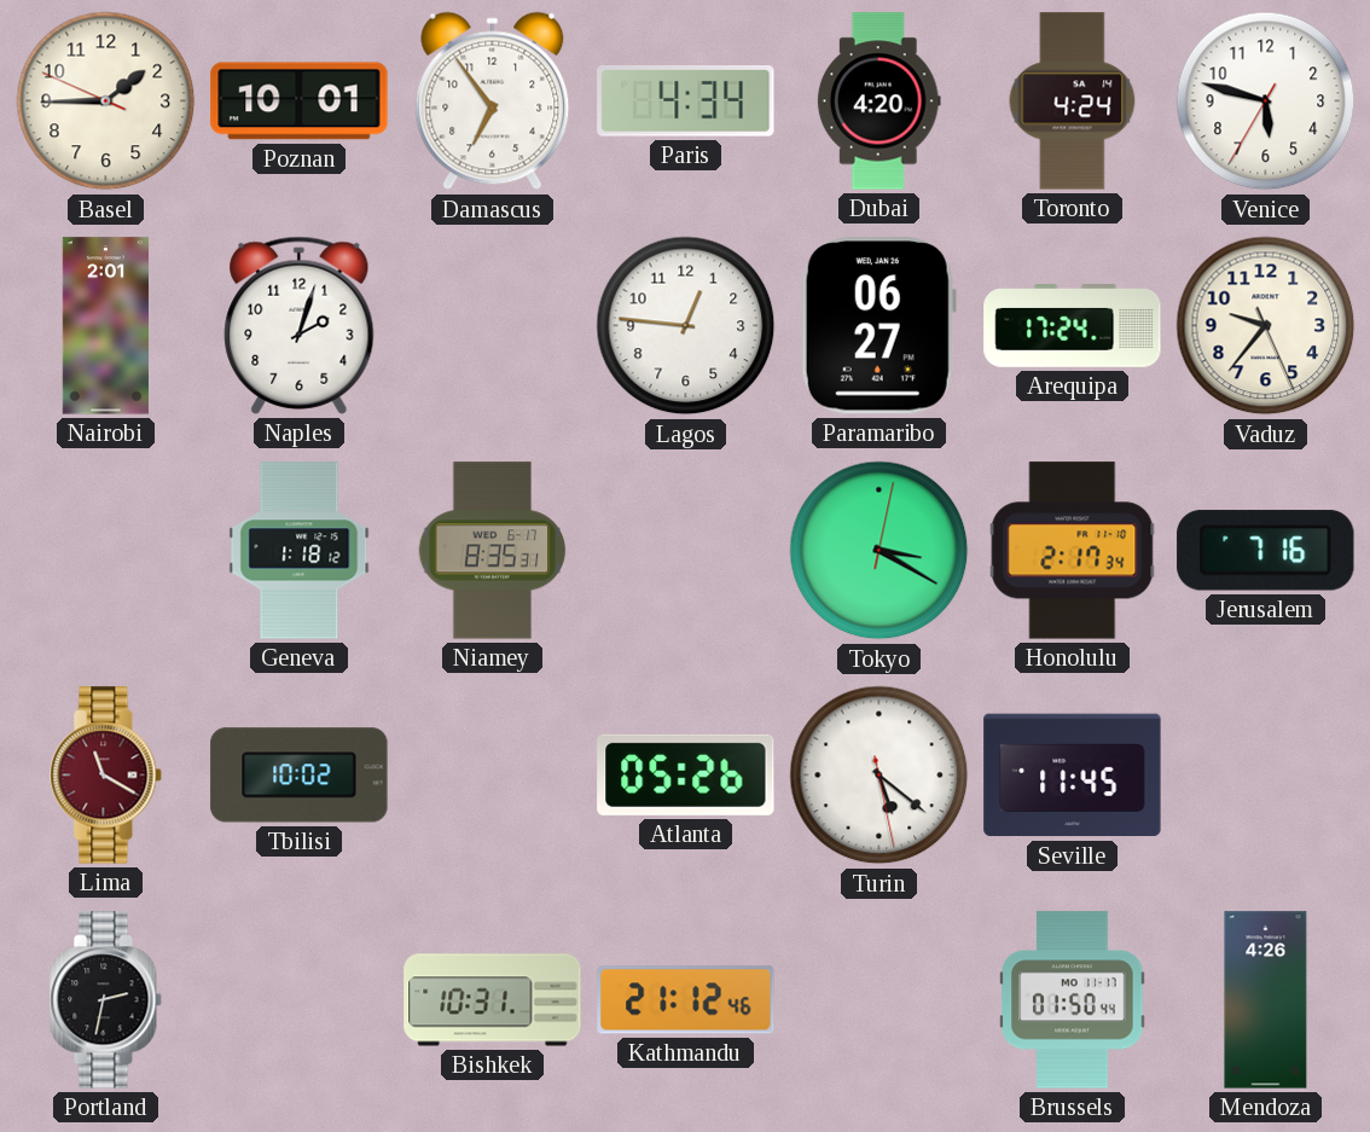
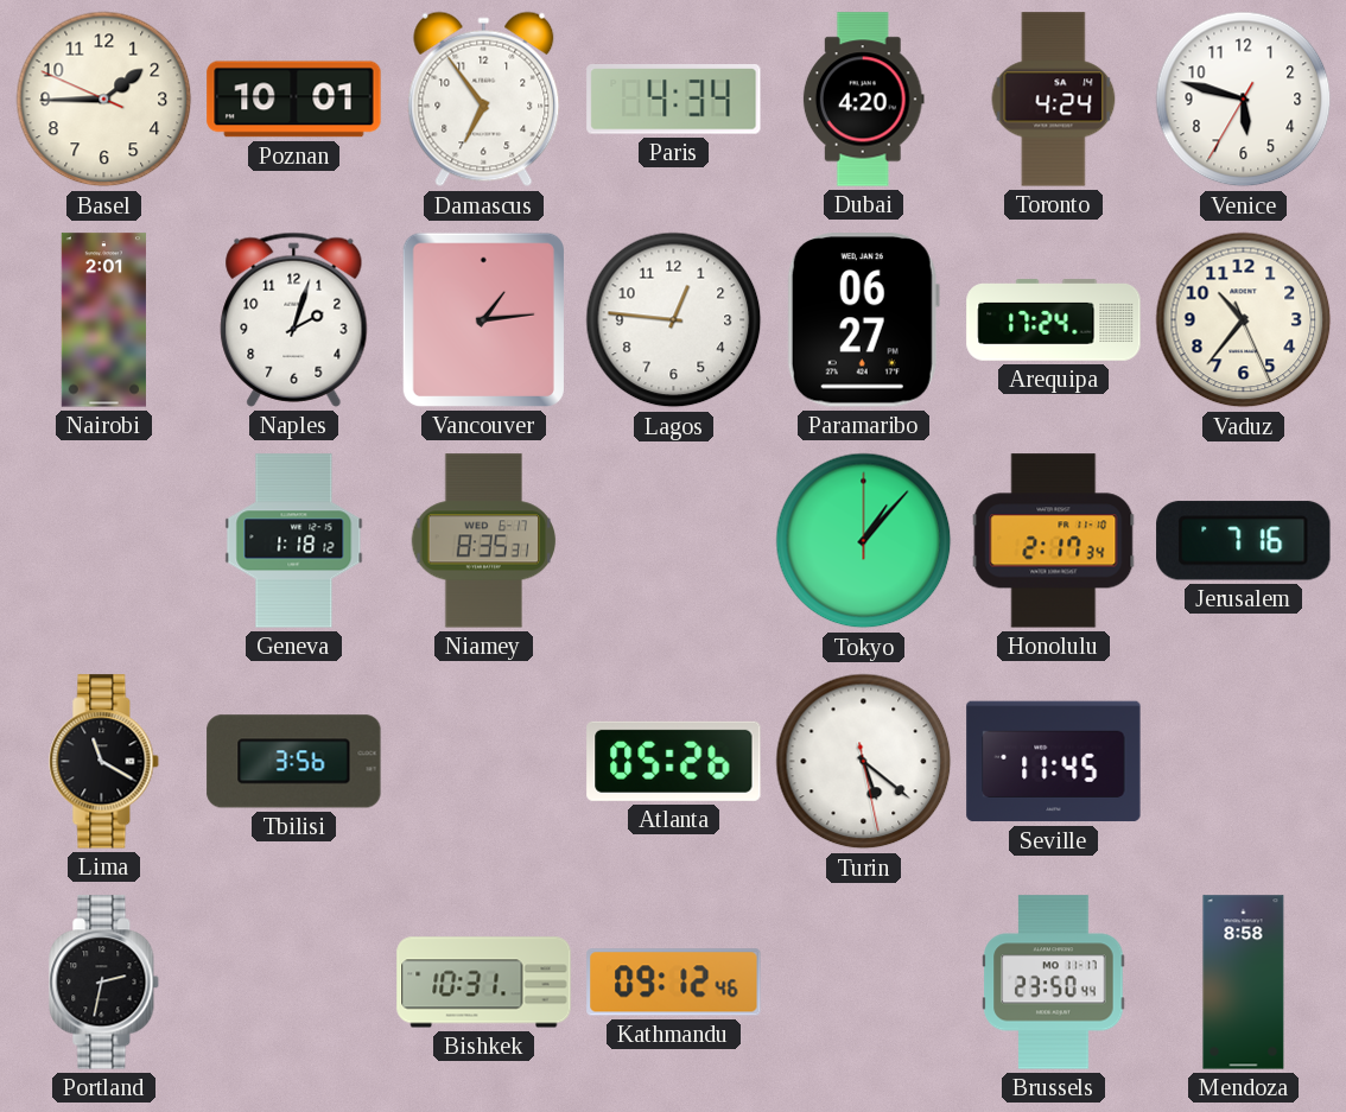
Vancouver: none -> 1:14 (483, 319)
Vaduz: 9:36 -> 10:36 (1244, 320)
Tokyo: 3:20 -> 1:07 (864, 541)
Lima dial: burgundy -> black (104, 762)
Tbilisi: 10:02 -> 3:56 (294, 762)
Kathmandu: 21:12 -> 09:12 (674, 983)
Brussels: 01:50 -> 23:50 (1054, 983)
Mendoza: 4:26 -> 8:58 (1244, 983)
